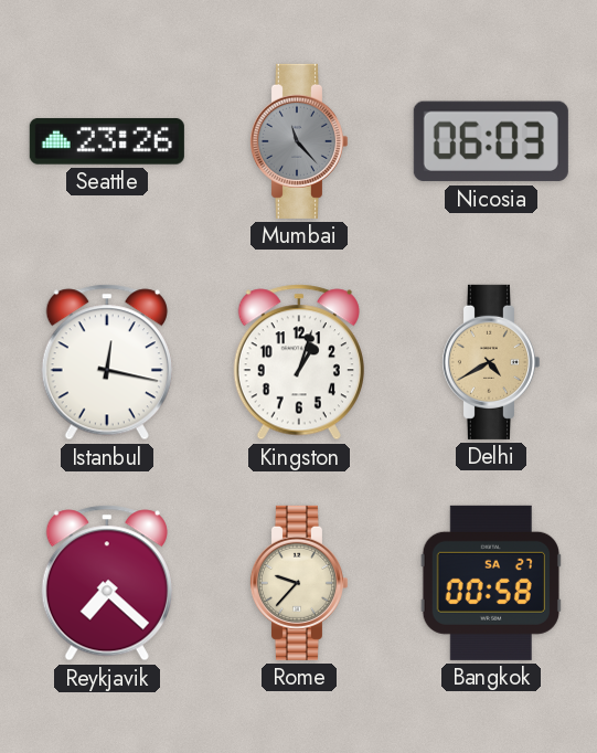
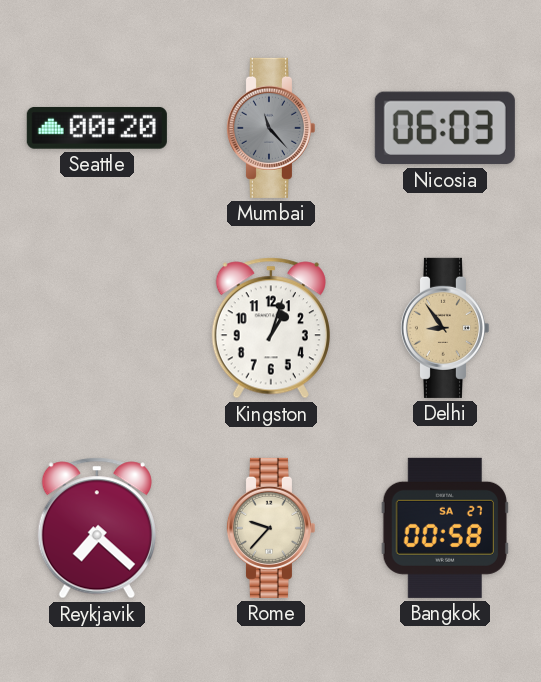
Seattle: 23:26 -> 00:20 (97, 128)
Istanbul: 12:17 -> none (107, 362)
Delhi: 4:40 -> 8:54 (444, 328)
